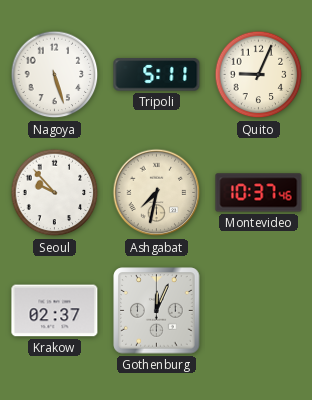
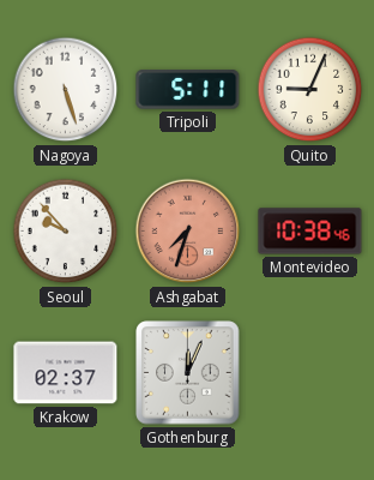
Ashgabat: 7:32 -> 7:33 (188, 232)
Ashgabat dial: cream -> salmon (188, 232)
Montevideo: 10:37 -> 10:38 (310, 232)
